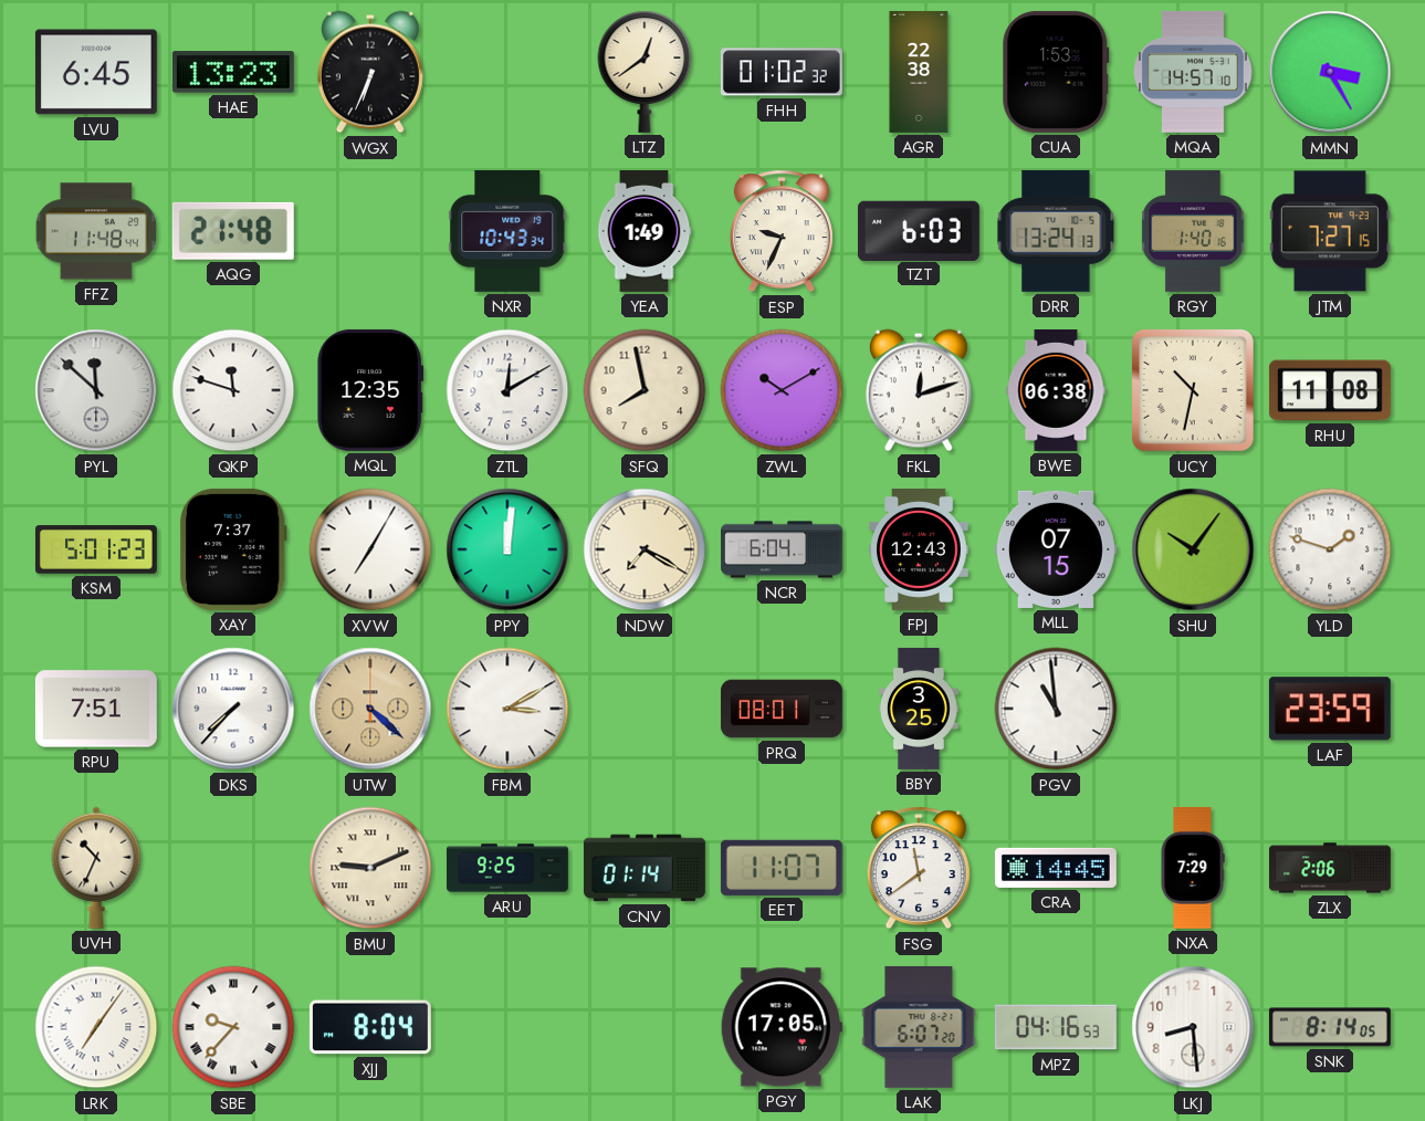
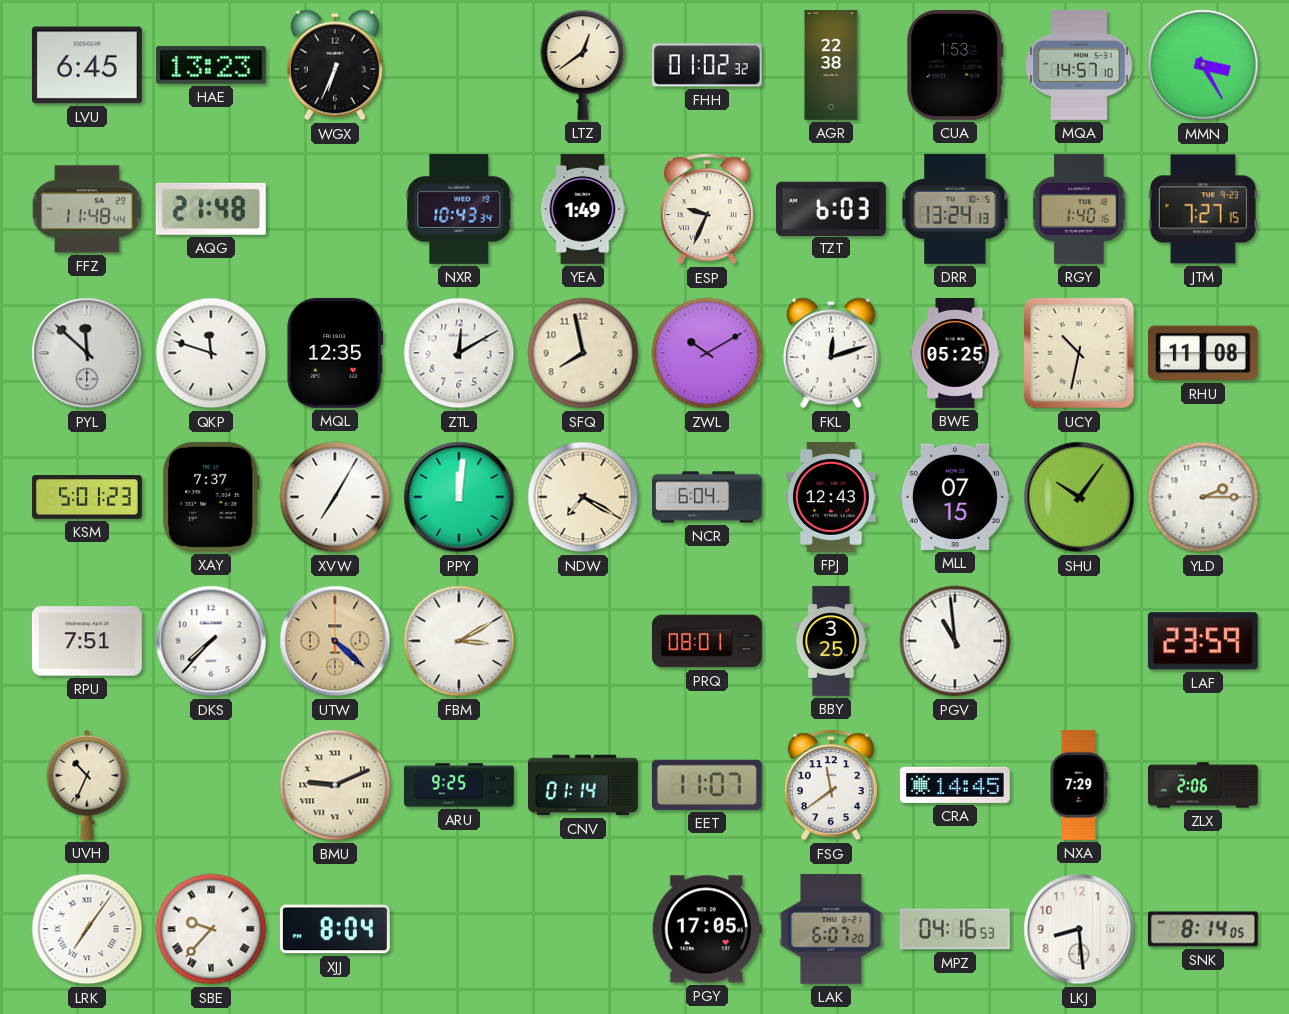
BWE: 06:38 -> 05:25 (955, 353)
YLD: 1:48 -> 2:15 (1203, 497)
